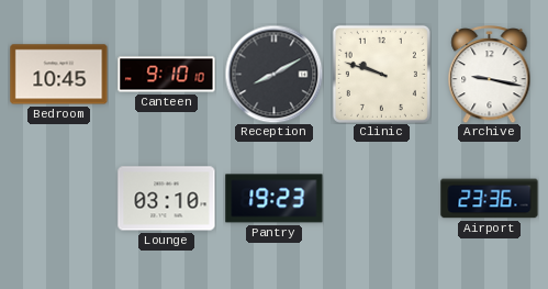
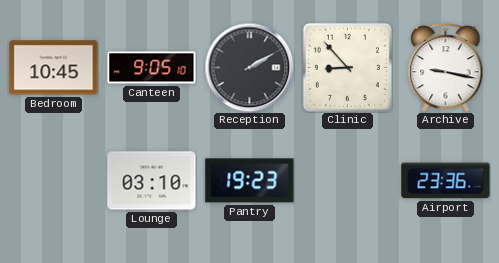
Canteen: 9:10 -> 9:05 (152, 68)
Reception: 8:10 -> 2:10 (249, 67)
Clinic: 9:48 -> 8:53 (347, 67)
